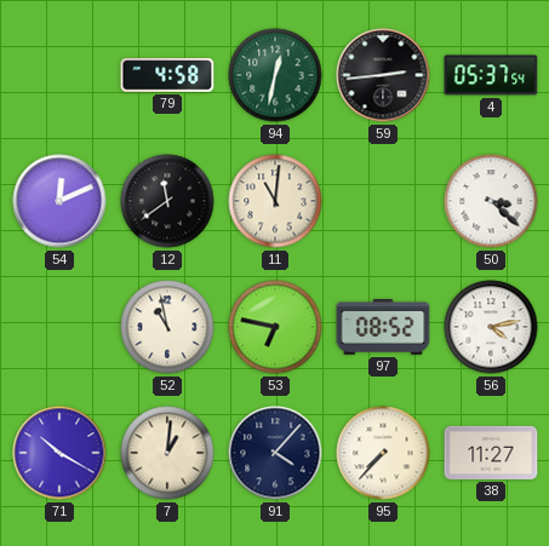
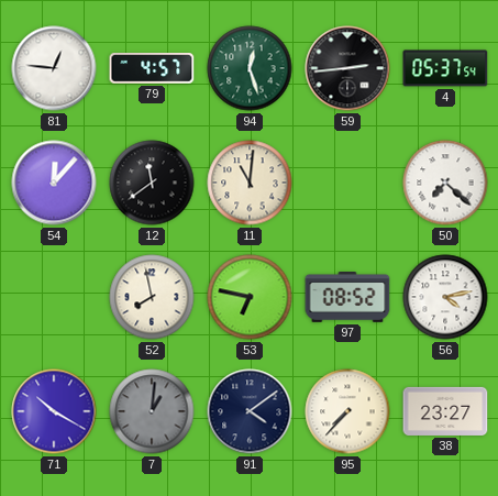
81: none -> 12:46 (54, 68)
79: 4:58 -> 4:57 (152, 69)
94: 12:32 -> 12:27 (250, 68)
54: 12:11 -> 12:07 (54, 183)
50: 3:22 -> 7:22 (445, 183)
52: 10:58 -> 7:58 (152, 297)
7 dial: cream -> grey (152, 411)
91: 4:07 -> 4:09 (250, 411)
38: 11:27 -> 23:27 (445, 411)
